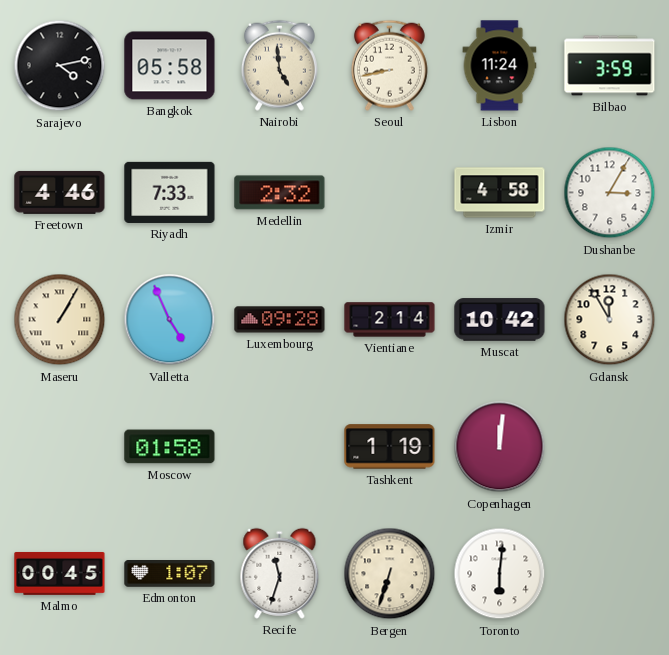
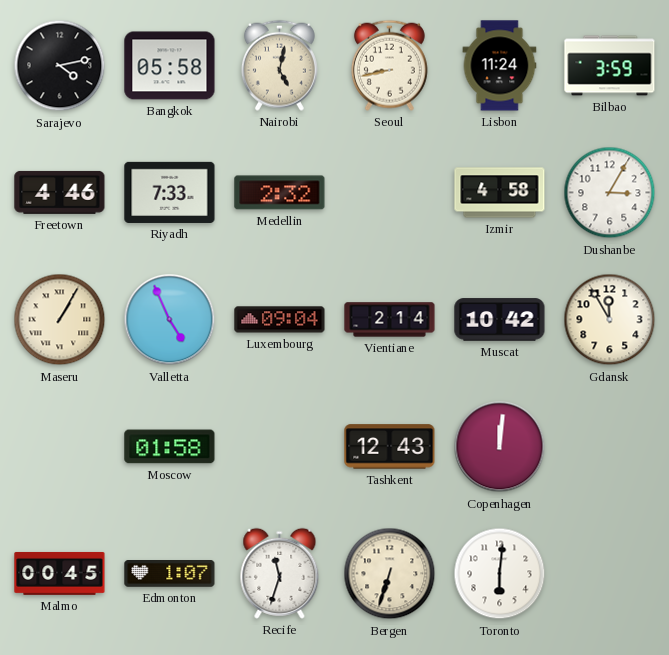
Nairobi: 4:59 -> 5:02 (279, 65)
Luxembourg: 09:28 -> 09:04 (280, 320)
Tashkent: 1:19 -> 12:43 (390, 447)
